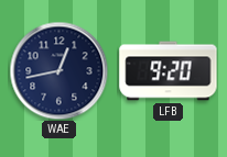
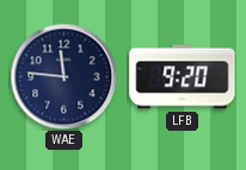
WAE: 12:43 -> 11:46 (63, 76)
